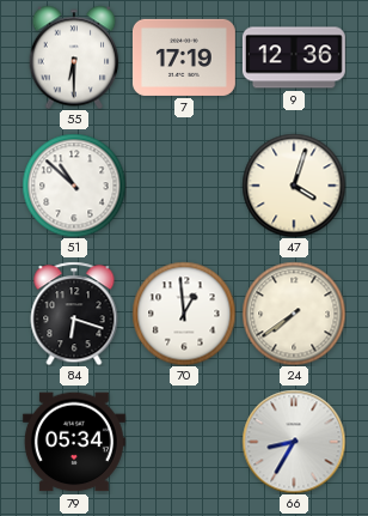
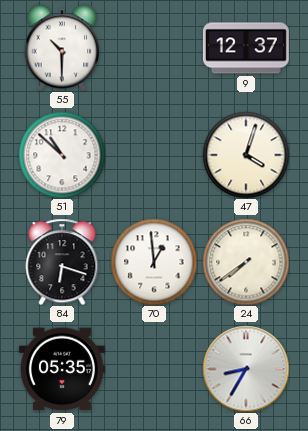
55: 6:30 -> 10:30 (62, 48)
7: 17:19 -> none (184, 57)
9: 12:36 -> 12:37 (246, 48)
79: 05:34 -> 05:35 (62, 369)
